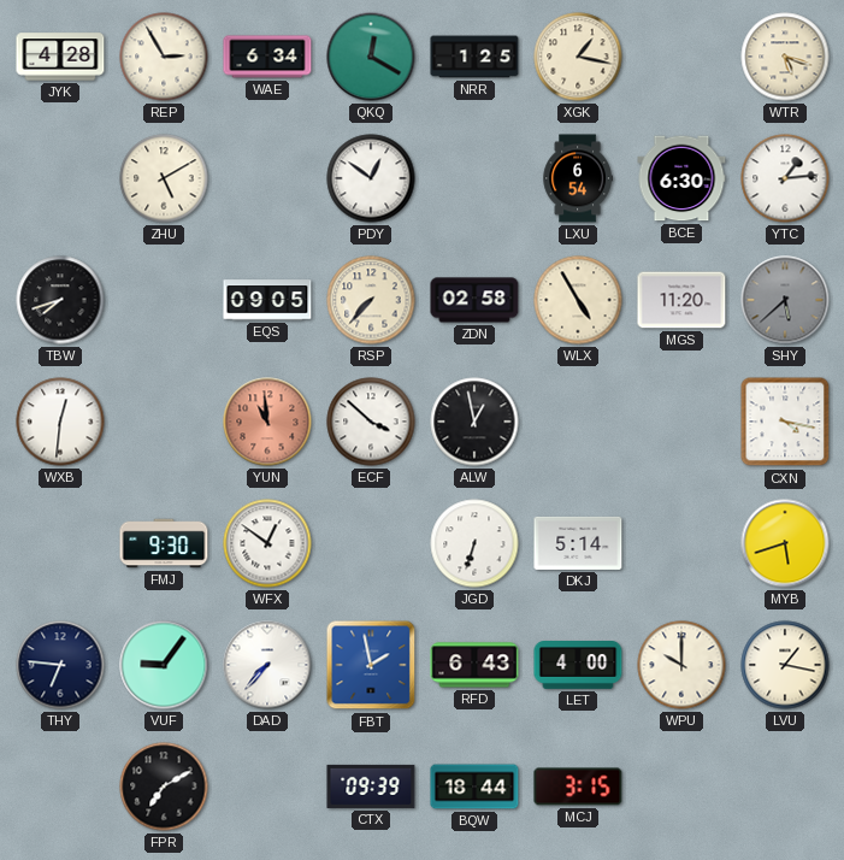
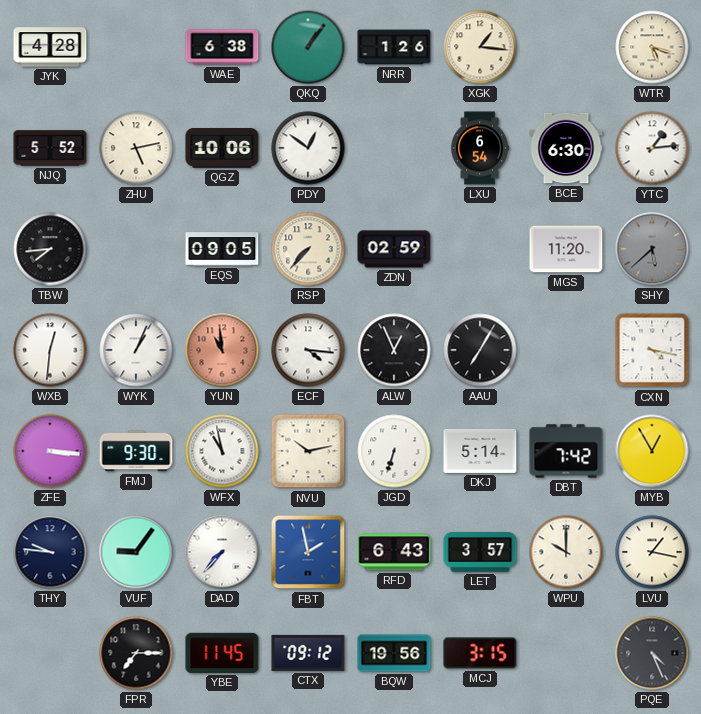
REP: 2:55 -> none (164, 57)
WAE: 6:34 -> 6:38 (222, 47)
QKQ: 12:20 -> 1:06 (308, 47)
NRR: 1:25 -> 1:26 (394, 47)
XGK: 1:17 -> 1:16 (480, 47)
NJQ: none -> 5:52 (50, 148)
ZHU: 5:10 -> 5:13 (136, 148)
QGZ: none -> 10:06 (222, 148)
TBW: 7:42 -> 7:44 (50, 249)
ZDN: 02:58 -> 02:59 (394, 249)
WLX: 4:55 -> none (578, 300)
WYK: none -> 1:04 (136, 350)
ECF: 3:52 -> 4:16 (308, 350)
ALW: 12:58 -> 12:56 (394, 350)
AAU: none -> 7:05 (480, 350)
ZFE: none -> 3:16 (50, 451)
WFX: 12:51 -> 10:58 (222, 451)
NVU: none -> 10:13 (308, 451)
DBT: none -> 7:42 (566, 451)
MYB: 5:42 -> 12:55 (652, 451)
THY: 6:46 -> 9:46 (50, 552)
LET: 4:00 -> 3:57 (480, 553)
FPR: 7:10 -> 7:15 (136, 653)
YBE: none -> 11:45 (222, 653)
CTX: 09:39 -> 09:12 (308, 653)
BQW: 18:44 -> 19:56 (394, 653)
PQE: none -> 4:26 (652, 653)
